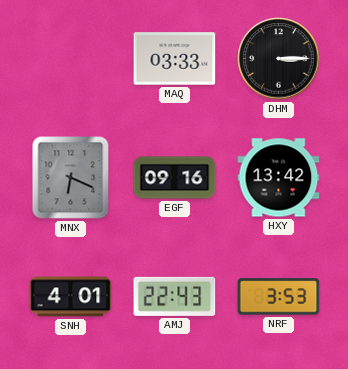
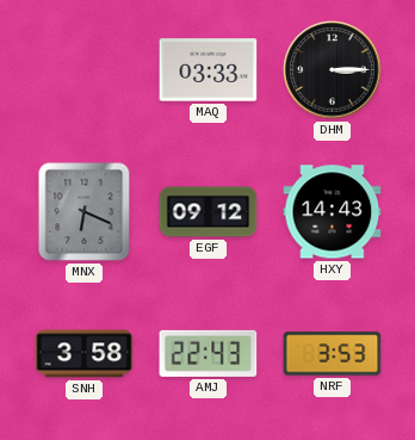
EGF: 09:16 -> 09:12 (209, 212)
HXY: 13:42 -> 14:43 (333, 212)
SNH: 4:01 -> 3:58 (85, 354)
